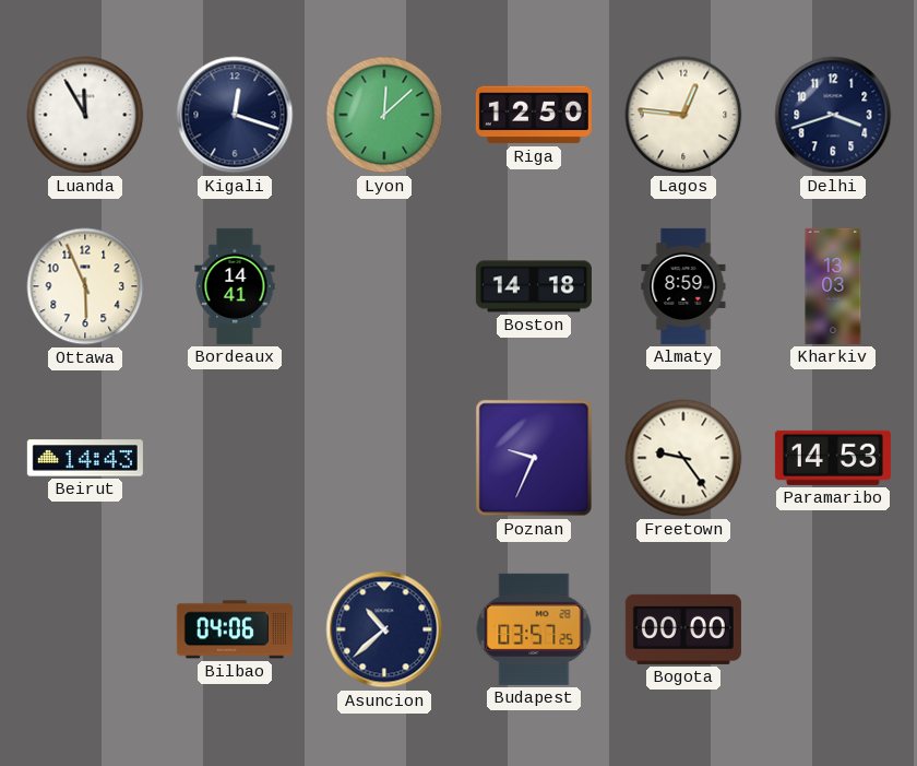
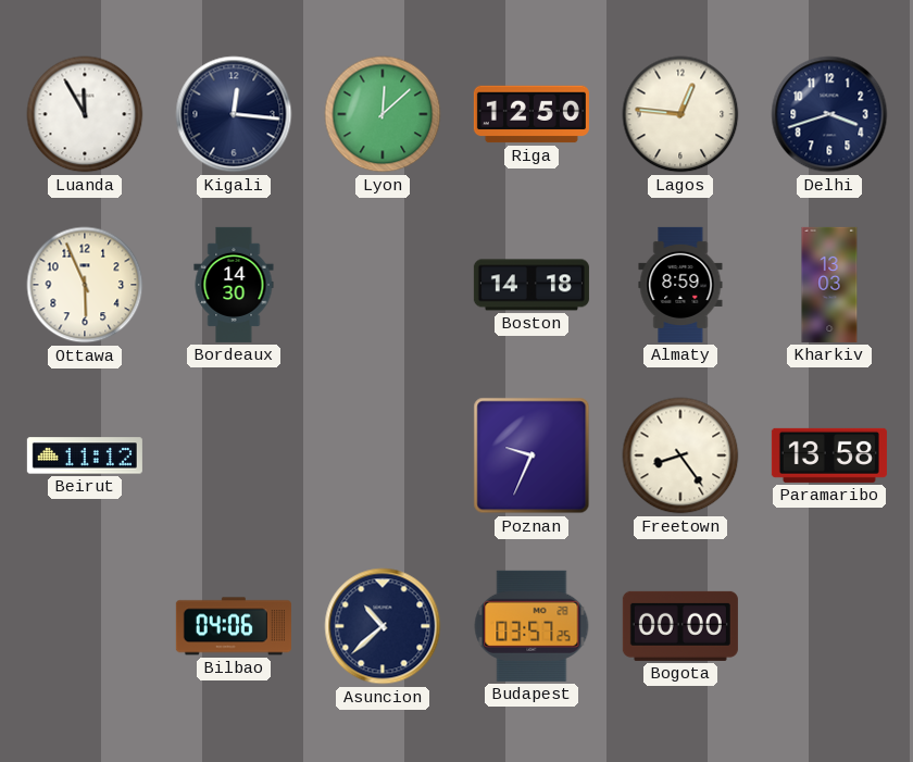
Kigali: 12:18 -> 12:16 (234, 114)
Bordeaux: 14:41 -> 14:30 (234, 285)
Beirut: 14:43 -> 11:12 (85, 455)
Freetown: 9:24 -> 8:24 (680, 455)
Paramaribo: 14:53 -> 13:58 (829, 455)
